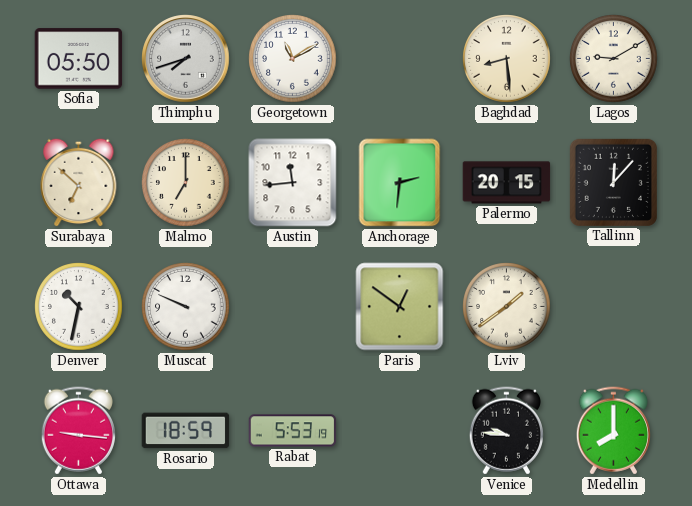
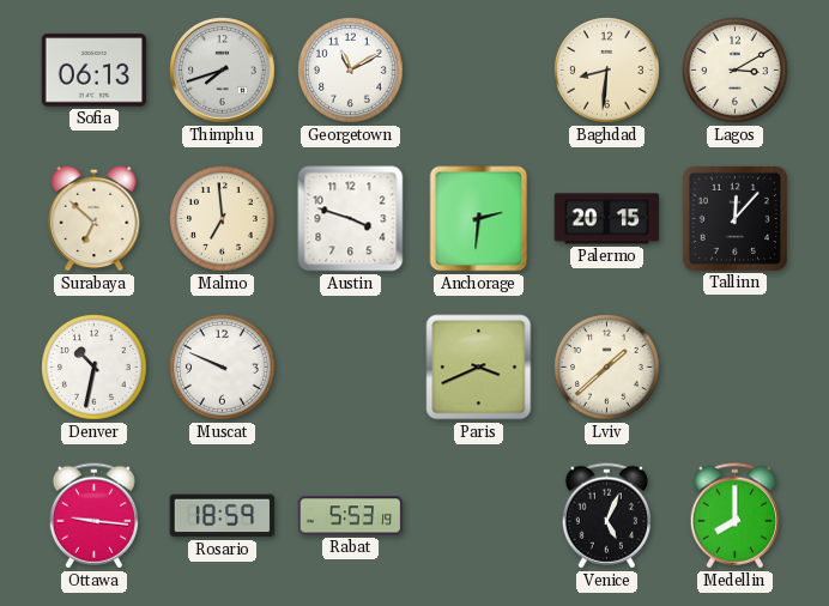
Sofia: 05:50 -> 06:13 (95, 71)
Baghdad: 8:29 -> 8:31 (607, 71)
Lagos: 9:10 -> 3:10 (736, 71)
Malmo: 7:00 -> 6:59 (223, 219)
Austin: 11:44 -> 3:48 (351, 219)
Paris: 12:51 -> 3:41 (479, 368)
Lviv: 1:39 -> 1:38 (607, 368)
Venice: 9:46 -> 5:04 (606, 516)
